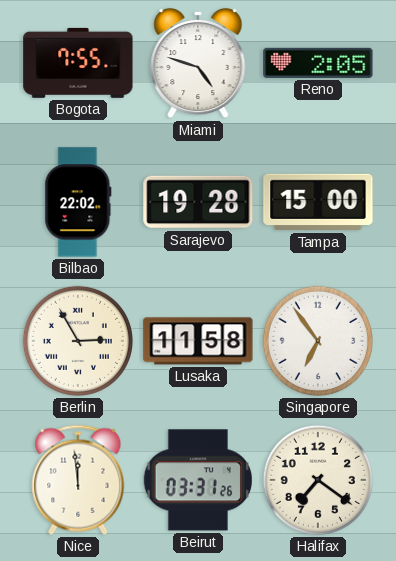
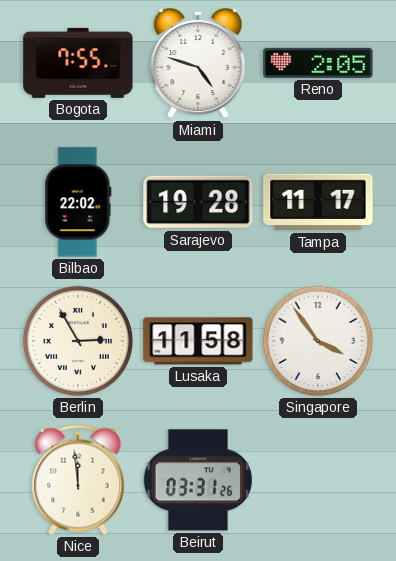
Tampa: 15:00 -> 11:17 (318, 202)
Singapore: 6:54 -> 3:54 (318, 341)
Halifax: 7:21 -> none (318, 480)
